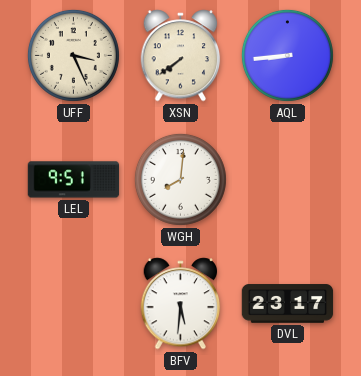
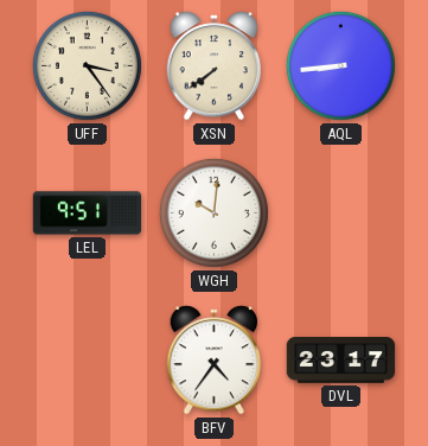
UFF: 3:26 -> 3:24 (87, 65)
WGH: 8:01 -> 10:01 (213, 212)
BFV: 5:31 -> 4:36 (215, 361)
